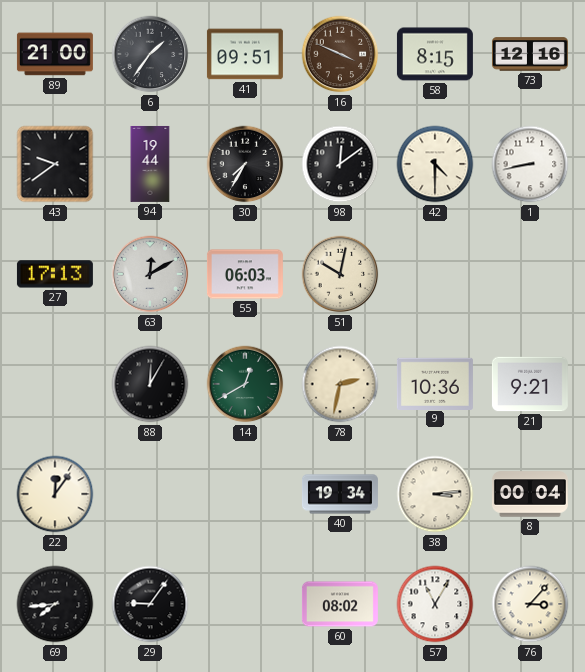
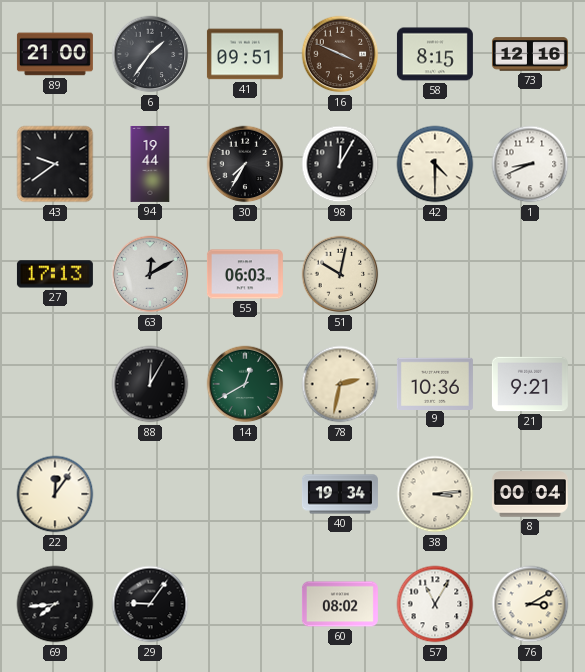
98: 12:09 -> 12:05 (340, 164)
1: 8:43 -> 8:41 (530, 164)
76: 3:07 -> 3:10 (530, 604)
